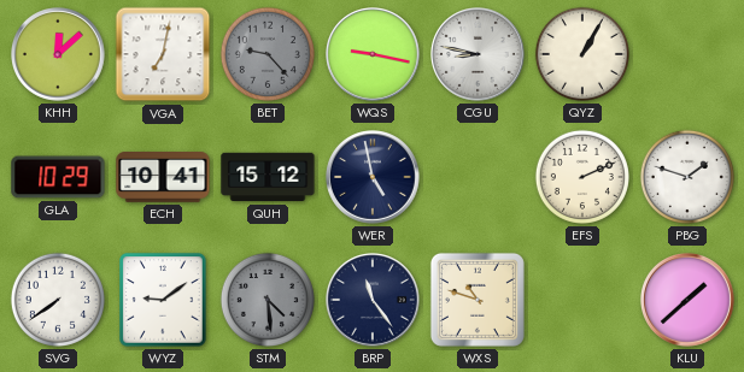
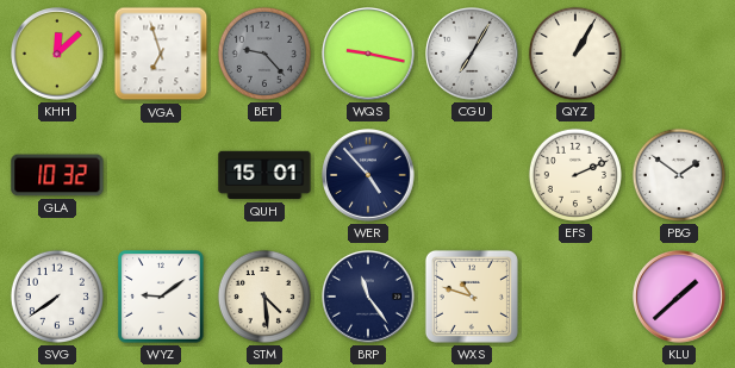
VGA: 7:02 -> 6:57 (161, 54)
CGU: 8:47 -> 7:05 (473, 55)
GLA: 10:29 -> 10:32 (57, 175)
ECH: 10:41 -> none (163, 178)
QUH: 15:12 -> 15:01 (264, 175)
WER: 4:58 -> 4:53 (369, 176)
PBG: 1:48 -> 1:51 (679, 175)
STM dial: grey -> cream (264, 297)
